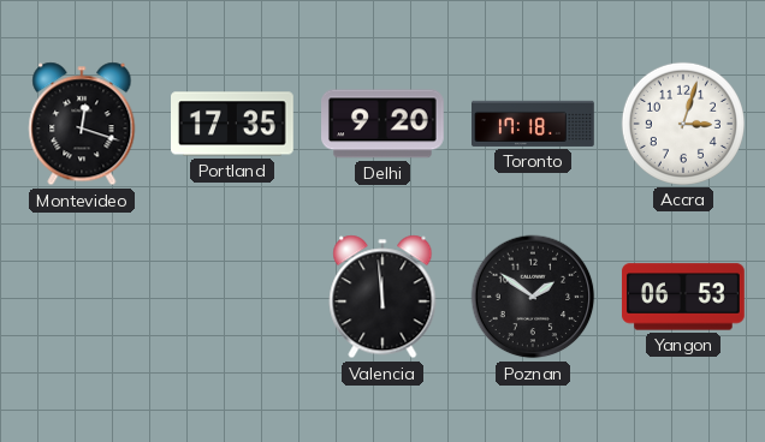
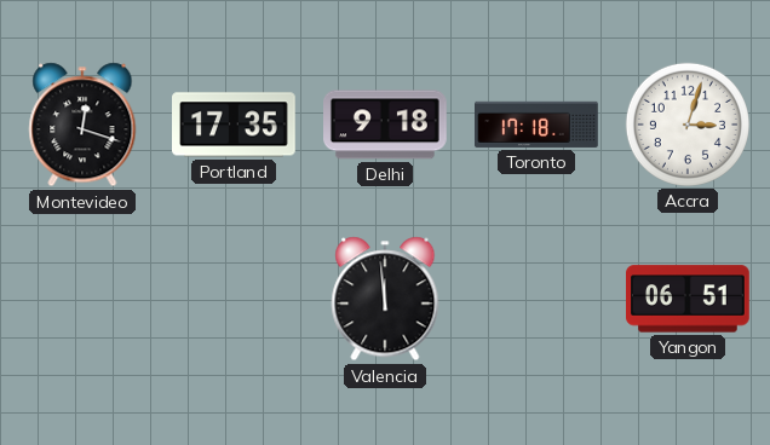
Delhi: 9:20 -> 9:18 (386, 125)
Poznan: 1:51 -> none (533, 297)
Yangon: 06:53 -> 06:51 (689, 299)
